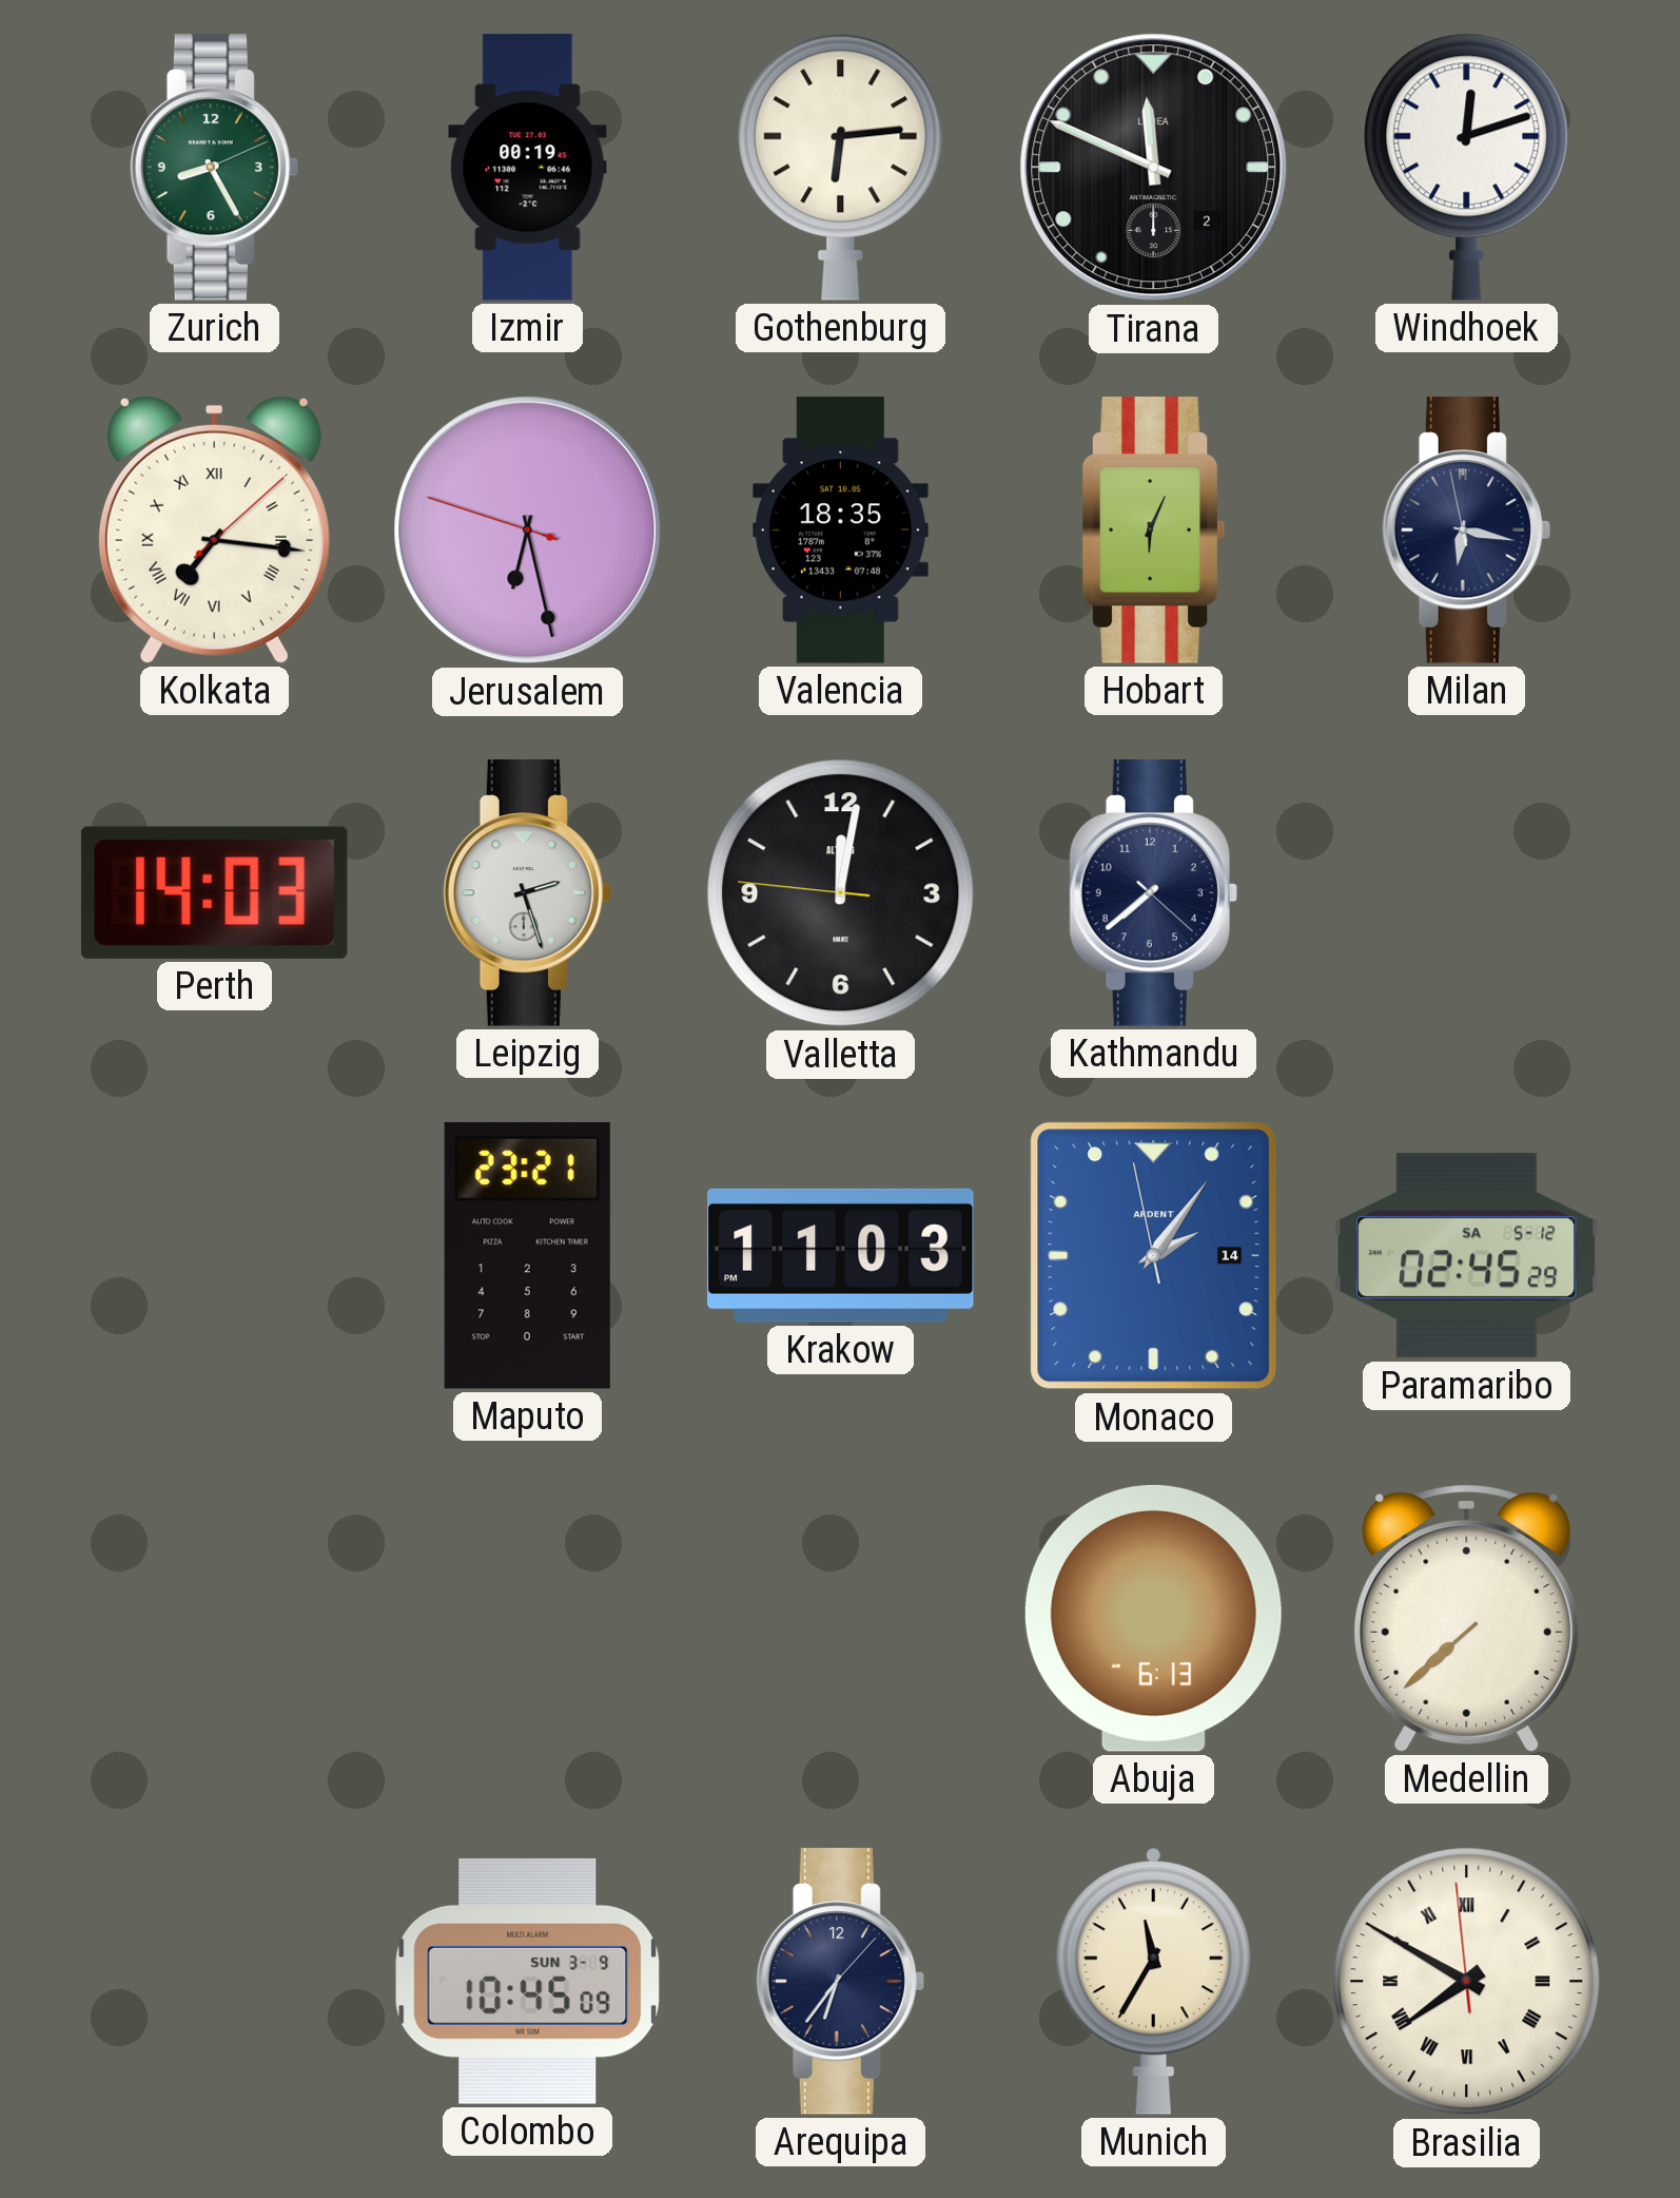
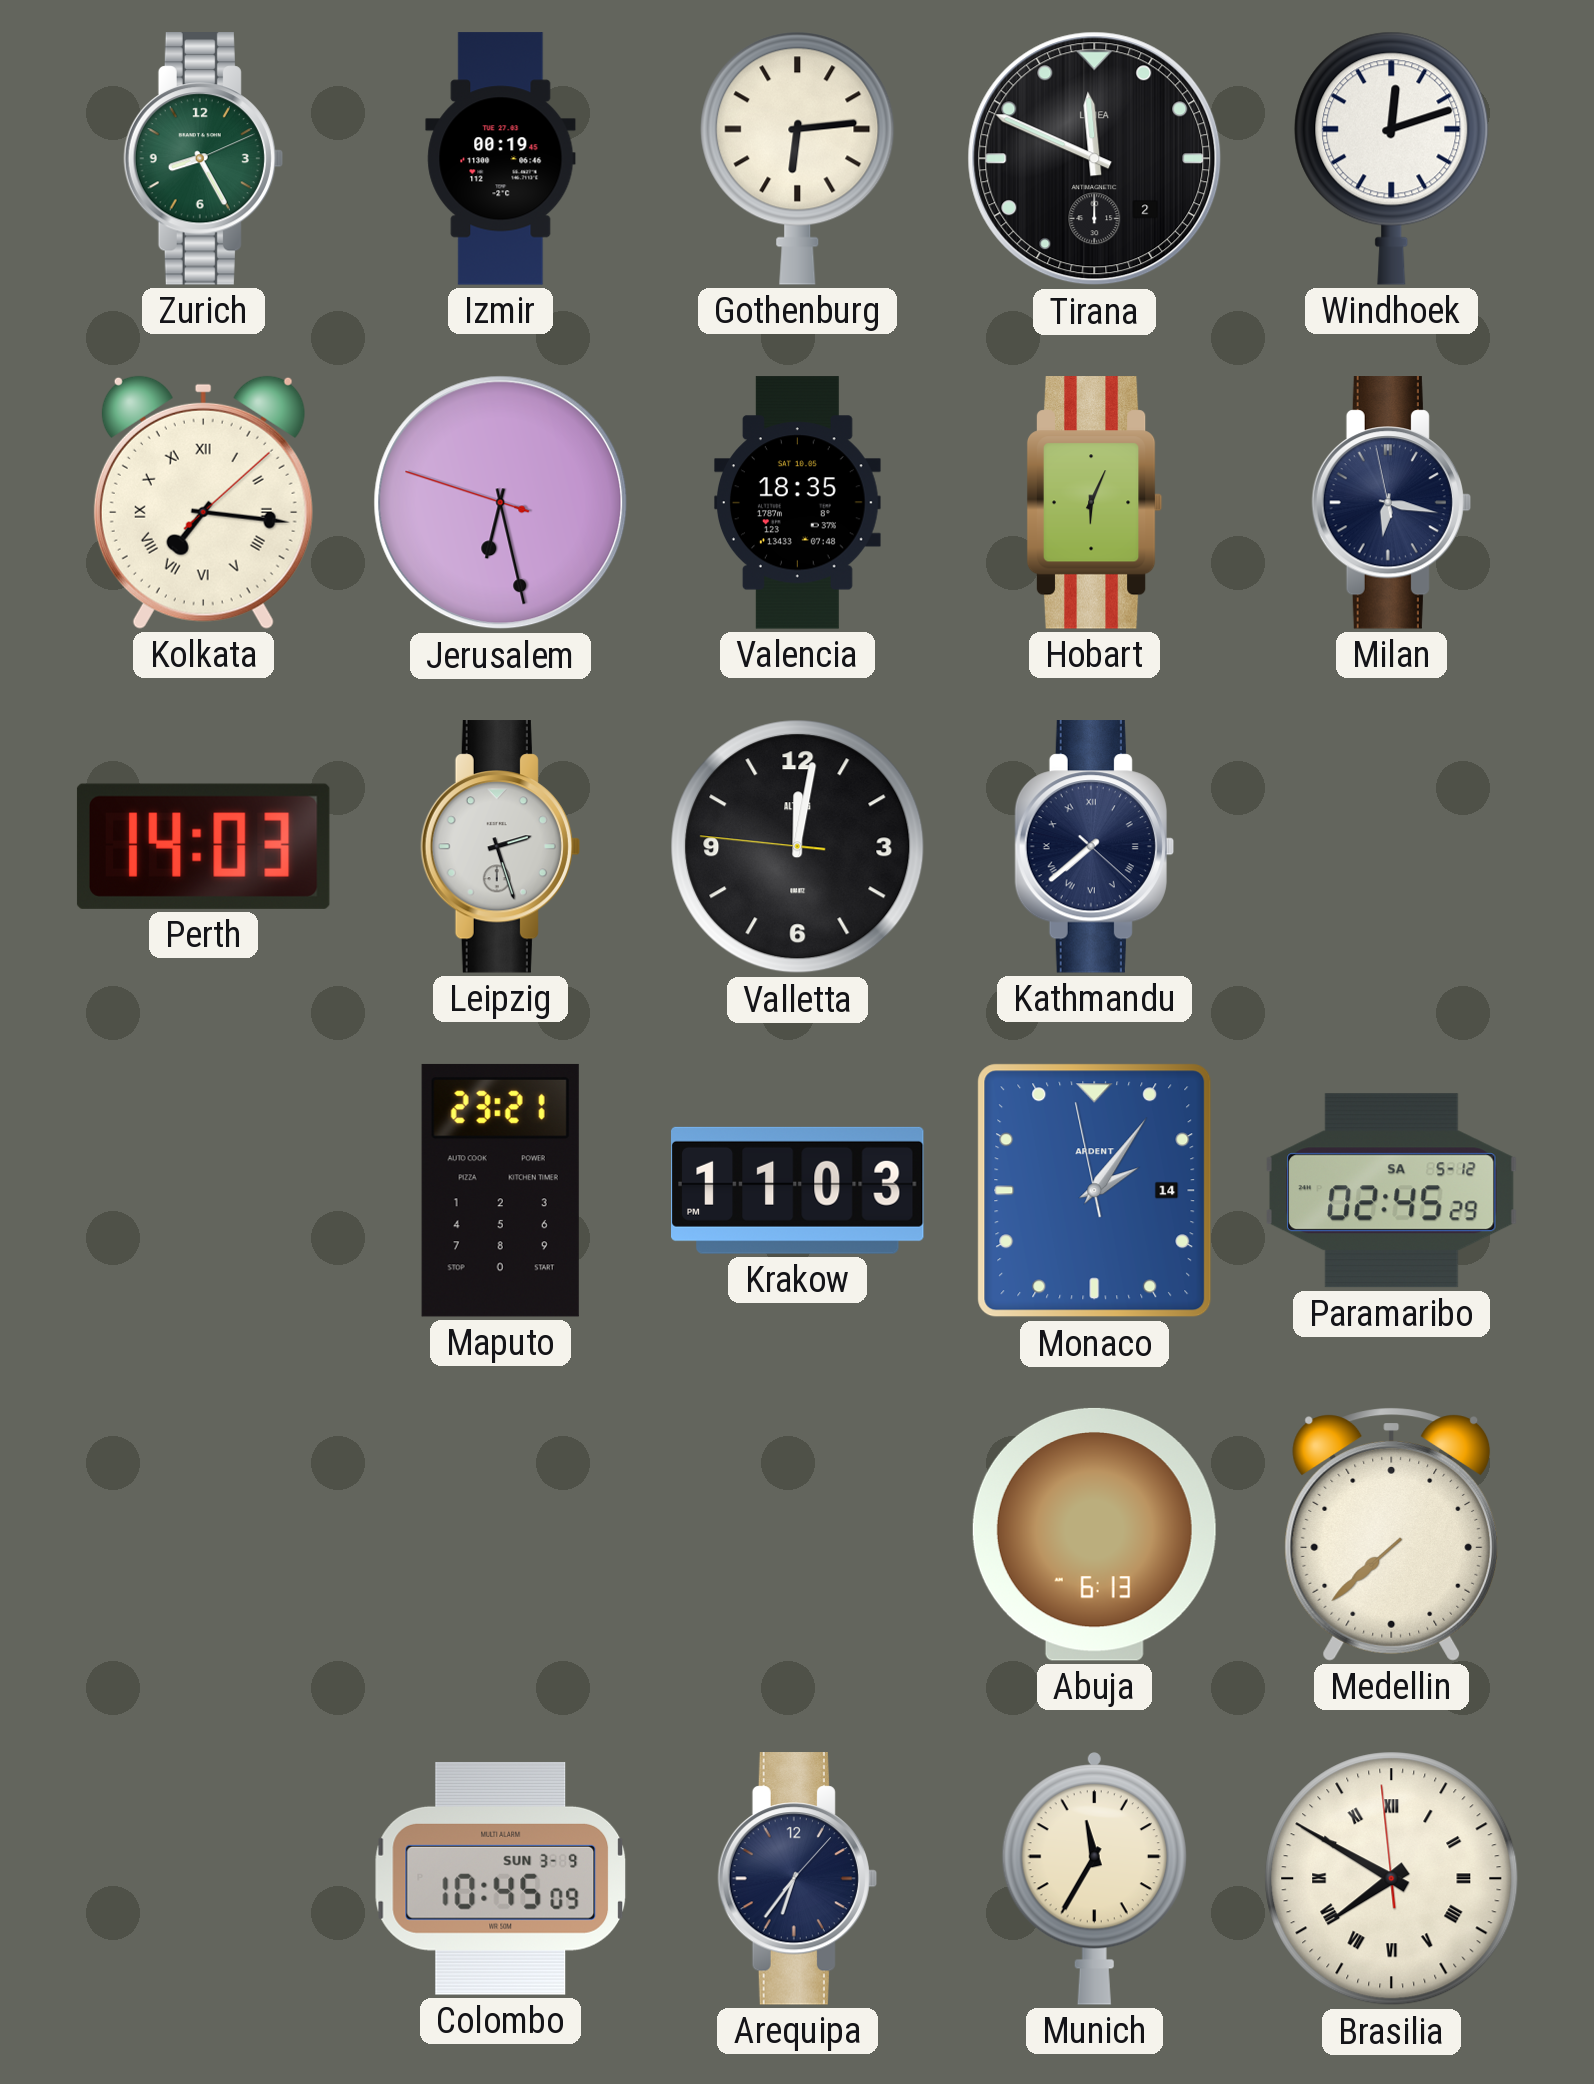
Kathmandu numerals: Arabic -> Roman (1094, 847)
